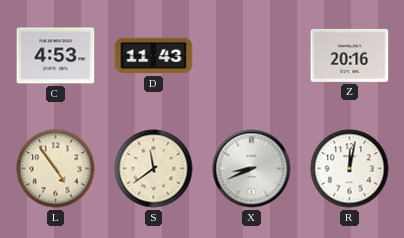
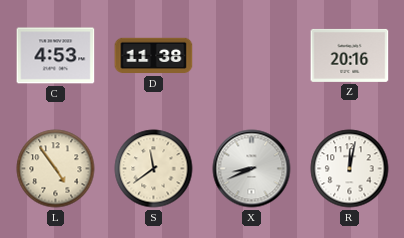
D: 11:43 -> 11:38 (154, 56)
